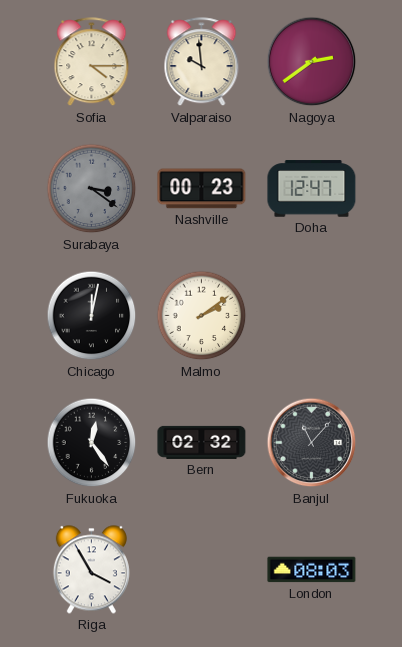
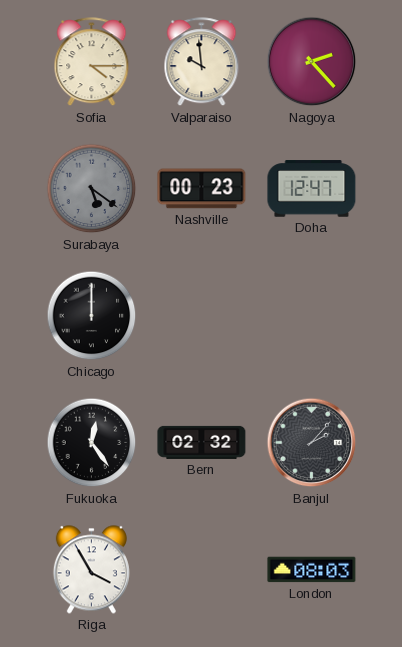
Nagoya: 2:39 -> 2:23 (312, 62)
Surabaya: 3:21 -> 5:21 (92, 189)
Chicago: 12:02 -> 12:00 (92, 316)
Malmo: 2:09 -> none (202, 316)
Banjul: 11:07 -> 2:07 (312, 443)
